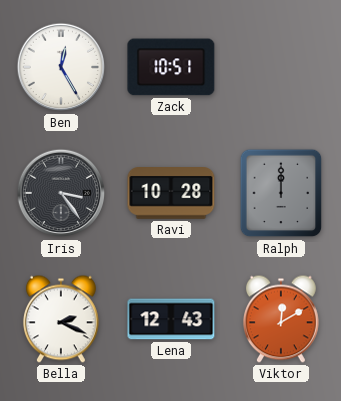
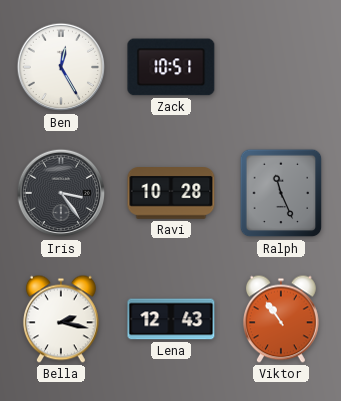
Ralph: 12:00 -> 11:26 (281, 193)
Bella: 2:19 -> 2:17 (61, 319)
Viktor: 12:10 -> 10:54 (281, 319)
